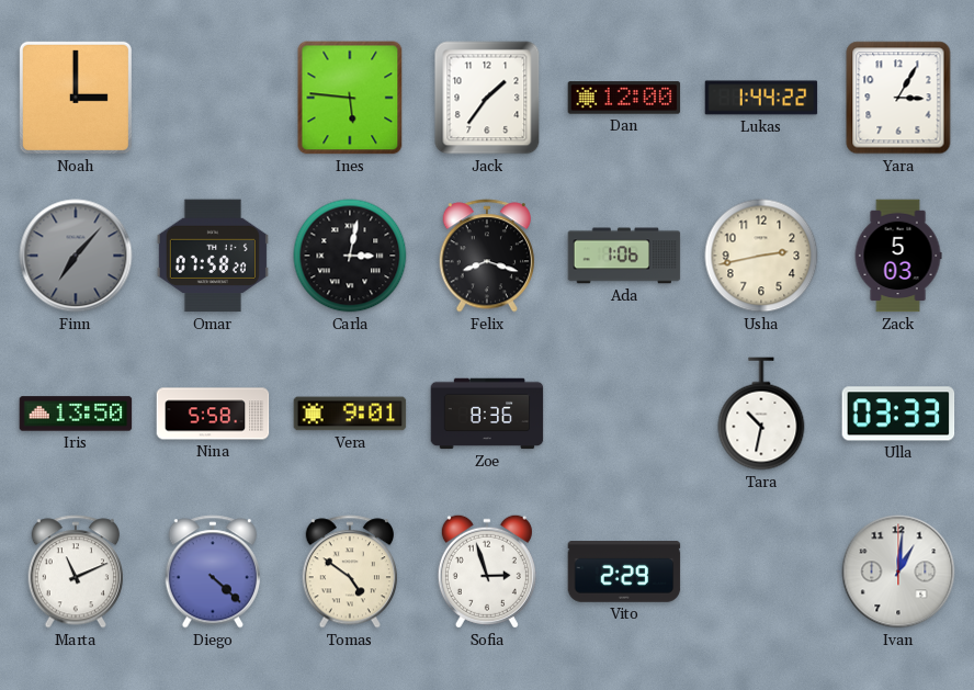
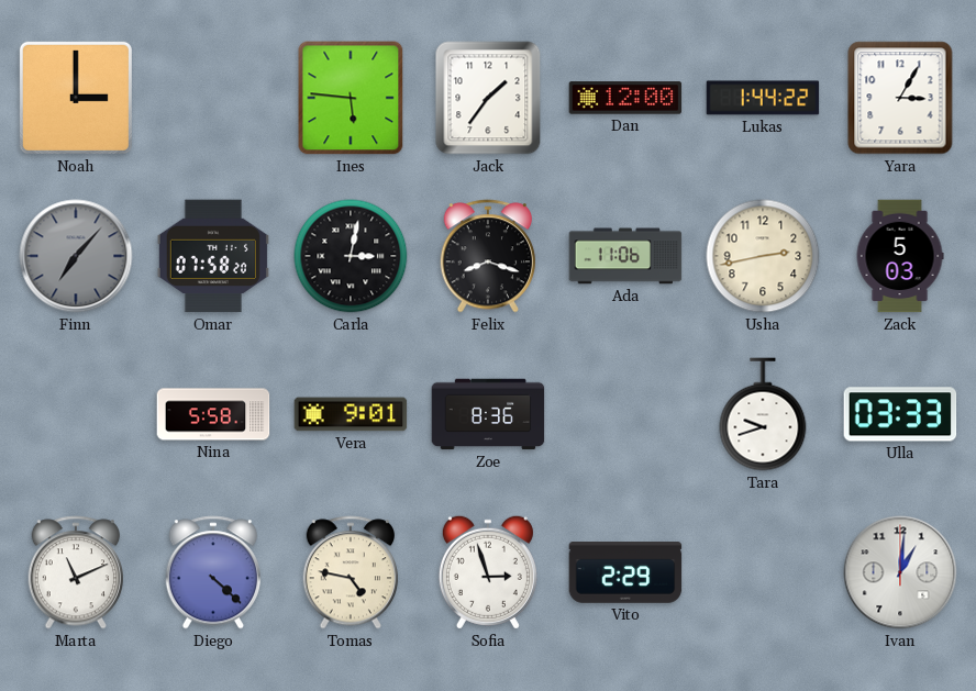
Ada: 1:06 -> 11:06 (625, 256)
Iris: 13:50 -> none (76, 414)
Tara: 10:32 -> 9:42 (763, 414)
Tomas: 4:51 -> 4:47 (350, 572)
